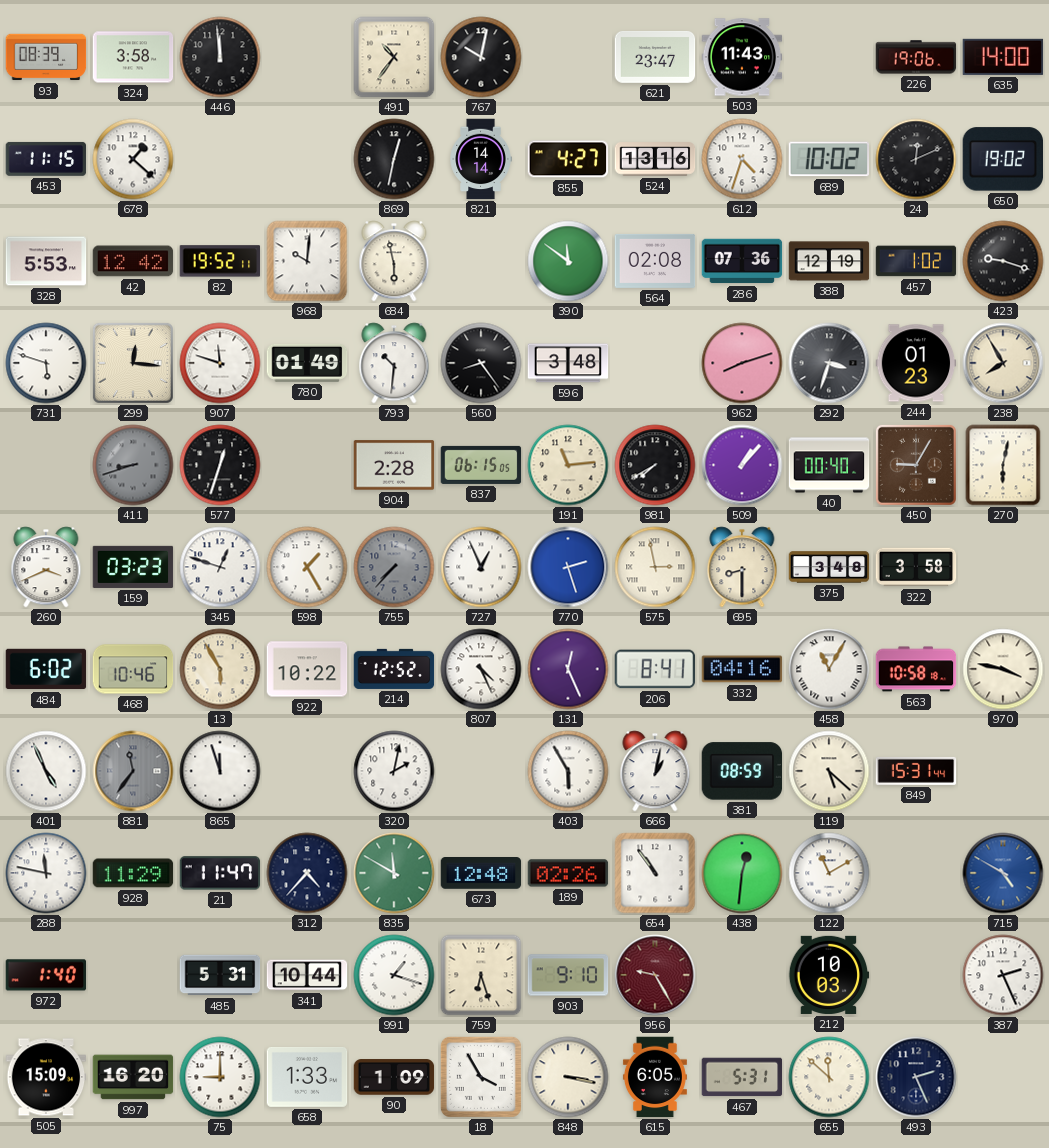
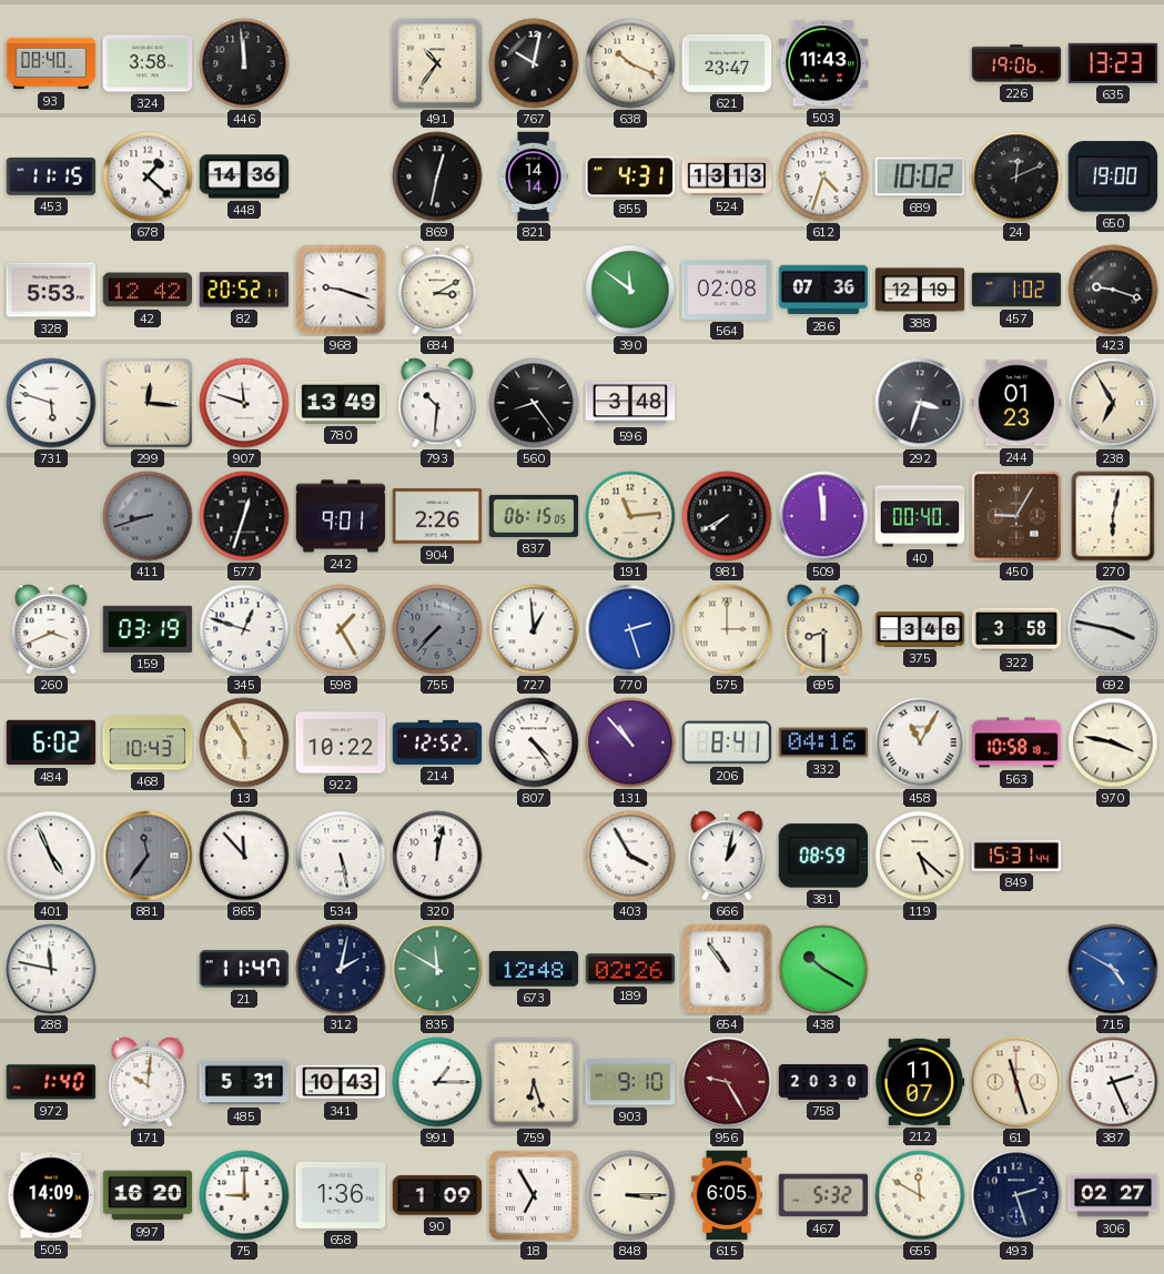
93: 08:39 -> 08:40 (51, 63)
638: none -> 10:19 (630, 63)
635: 14:00 -> 13:23 (1113, 63)
448: none -> 14:36 (244, 176)
855: 4:27 -> 4:31 (630, 176)
524: 13:16 -> 13:13 (727, 176)
650: 19:02 -> 19:00 (1112, 176)
82: 19:52 -> 20:52 (244, 290)
968: 10:01 -> 9:18 (341, 290)
684: 5:58 -> 3:10 (437, 290)
780: 01:49 -> 13:49 (341, 403)
962: 8:12 -> none (742, 363)
238: 7:55 -> 6:55 (1113, 403)
242: none -> 9:01 (341, 516)
904: 2:28 -> 2:26 (437, 516)
509: 1:07 -> 11:59 (823, 516)
159: 03:23 -> 03:19 (148, 629)
727: 12:56 -> 12:59 (534, 629)
575: 2:58 -> 3:00 (727, 629)
692: none -> 3:47 (1113, 629)
468: 10:46 -> 10:43 (148, 742)
807: 4:26 -> 4:24 (534, 742)
131: 12:26 -> 10:53 (630, 742)
865: 11:57 -> 11:53 (244, 856)
534: none -> 5:28 (341, 856)
320: 2:02 -> 12:02 (437, 856)
403: 5:55 -> 3:55 (630, 856)
928: 11:29 -> none (133, 873)
312: 4:37 -> 2:02 (341, 969)
438: 12:31 -> 10:20 (823, 969)
122: 11:10 -> none (829, 873)
171: none -> 10:01 (148, 1082)
341: 10:44 -> 10:43 (341, 1082)
991: 1:18 -> 1:15 (437, 1082)
758: none -> 20:30 (823, 1082)
212: 10:03 -> 11:07 (920, 1082)
61: none -> 11:27 (1016, 1082)
505: 15:09 -> 14:09 (51, 1195)
658: 1:33 -> 1:36 (341, 1195)
18: 3:55 -> 6:55 (534, 1195)
848: 3:17 -> 3:15 (630, 1195)
467: 5:31 -> 5:32 (823, 1195)
655: 11:52 -> 11:50 (920, 1195)
493: 2:26 -> 2:27 (1016, 1195)
306: none -> 02:27 (1113, 1195)
